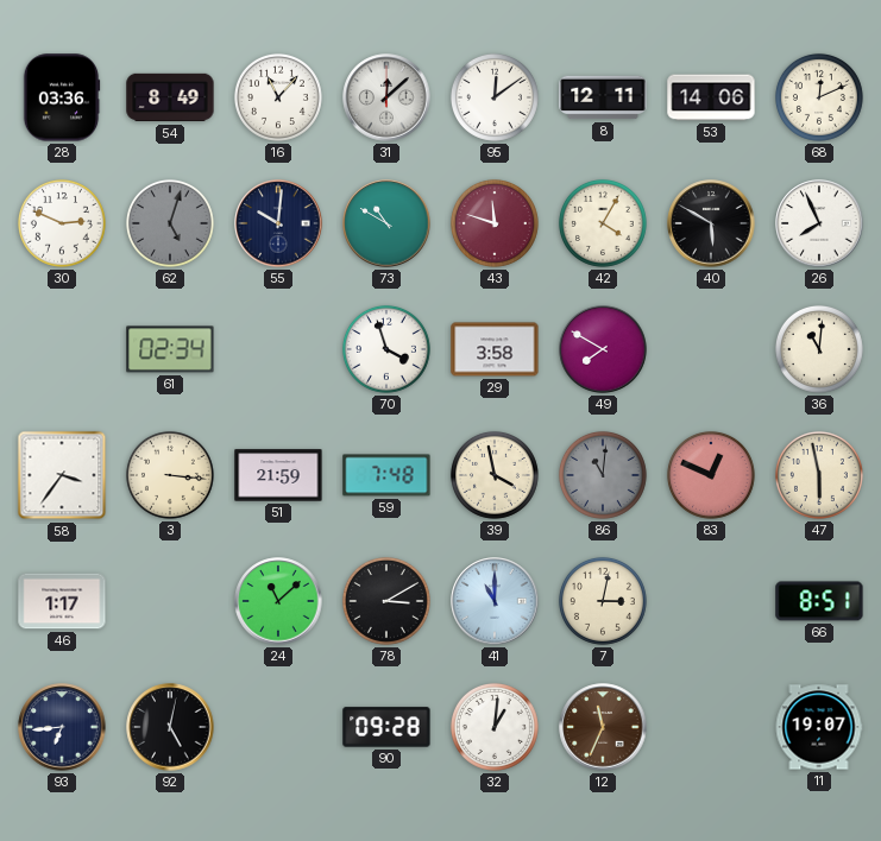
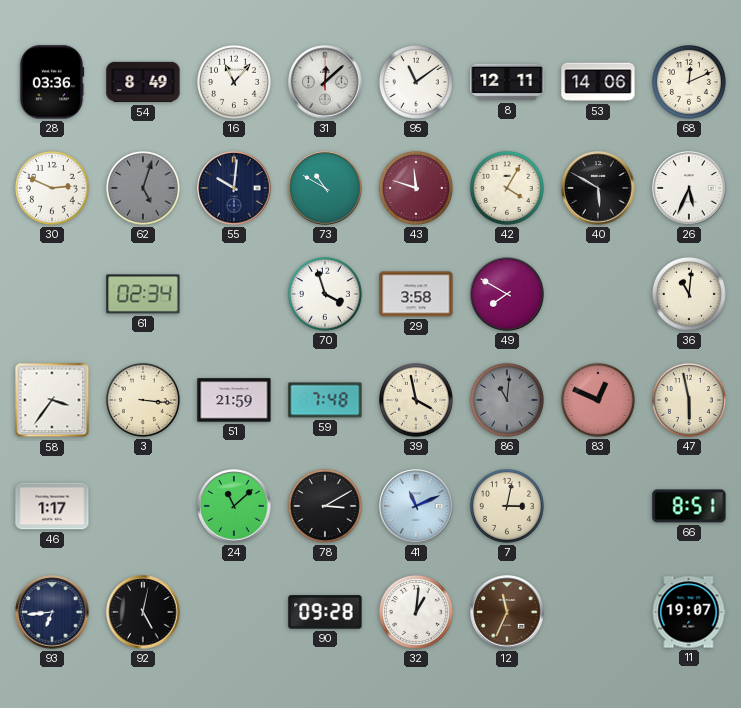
95: 12:09 -> 11:09 (416, 82)
26: 7:56 -> 5:34 (689, 188)
41: 11:00 -> 11:11 (416, 506)
